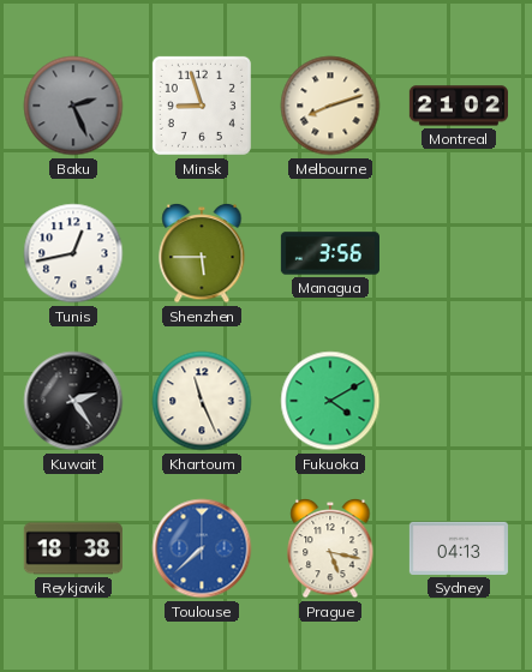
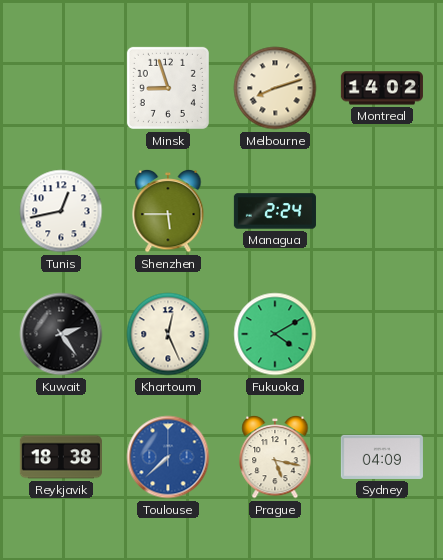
Baku: 2:26 -> none (73, 106)
Montreal: 21:02 -> 14:02 (382, 88)
Managua: 3:56 -> 2:24 (275, 211)
Khartoum: 11:26 -> 12:26 (168, 334)
Sydney: 04:13 -> 04:09 (382, 457)
